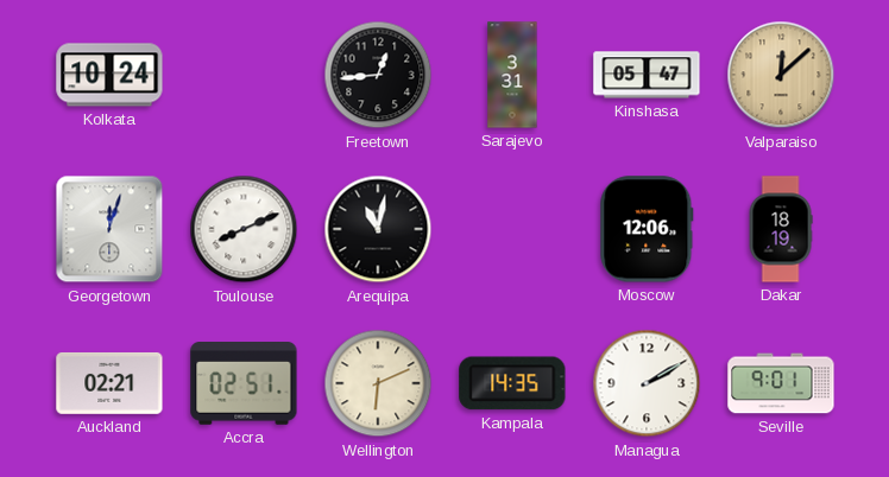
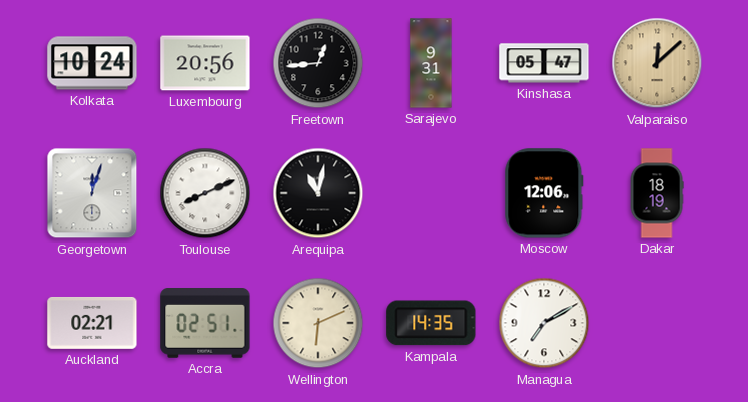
Luxembourg: none -> 20:56 (205, 63)
Sarajevo: 3:31 -> 9:31 (431, 63)
Managua: 2:10 -> 7:10 (544, 323)
Seville: 9:01 -> none (781, 383)
